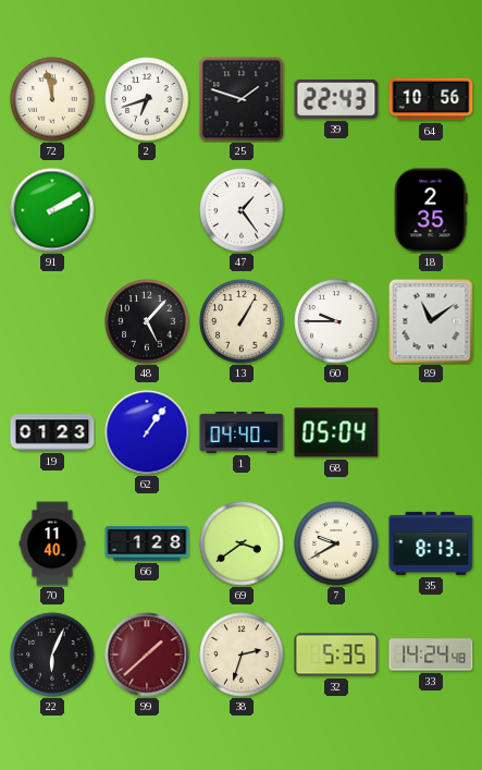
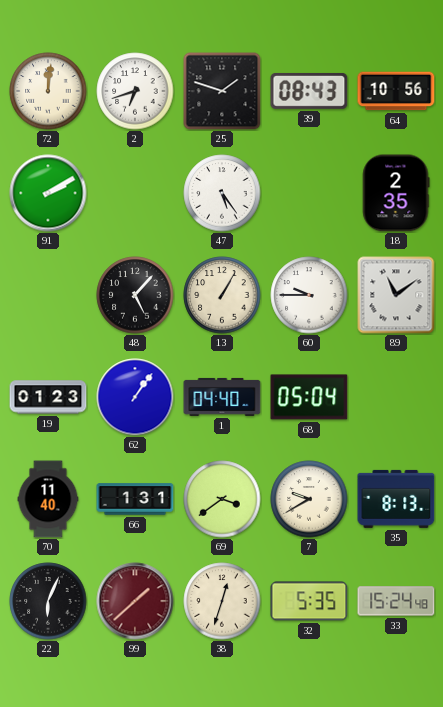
72: 11:58 -> 12:01 (48, 91)
39: 22:43 -> 08:43 (309, 91)
47: 1:24 -> 5:24 (222, 193)
66: 1:28 -> 1:31 (135, 499)
38: 2:33 -> 12:33 (222, 601)
33: 14:24 -> 15:24 (396, 601)
